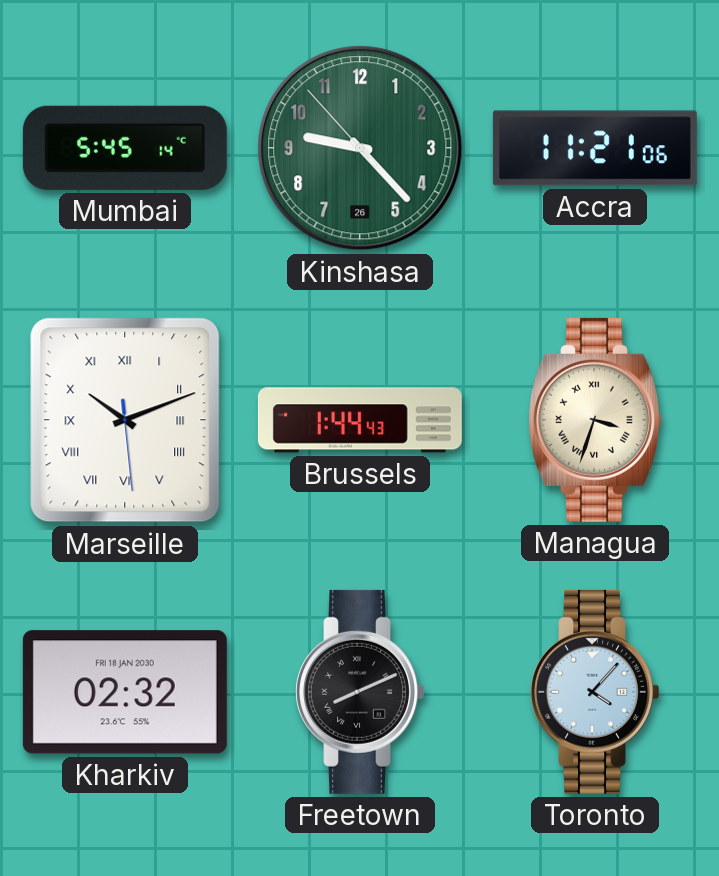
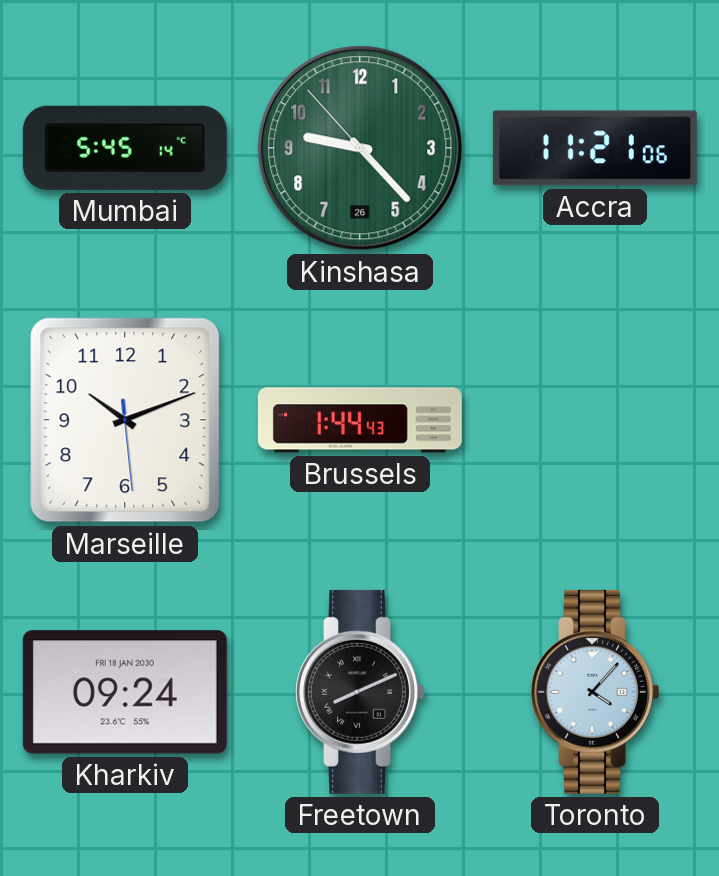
Marseille numerals: Roman -> Arabic (125, 420)
Managua: 3:33 -> none (595, 420)
Kharkiv: 02:32 -> 09:24 (125, 692)
